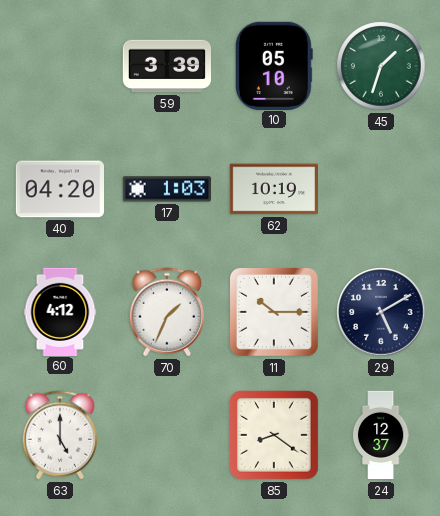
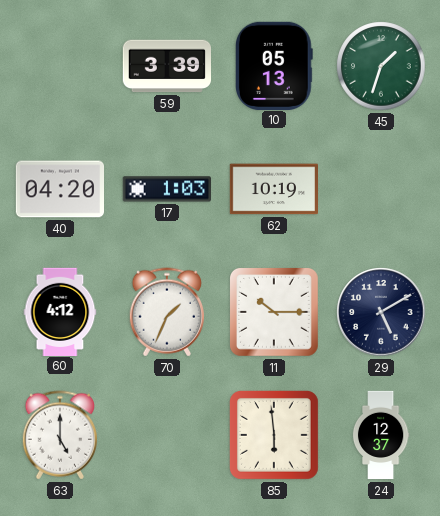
10: 05:10 -> 05:13 (275, 65)
85: 8:21 -> 5:59 (274, 435)
